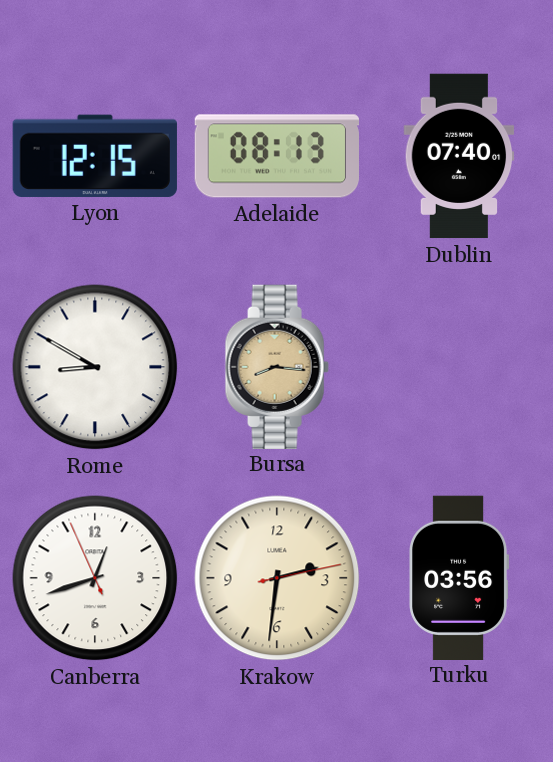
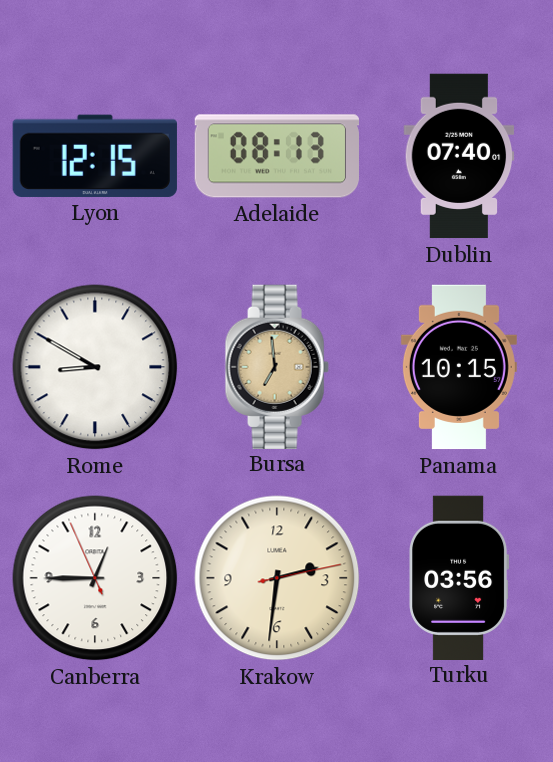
Bursa: 8:16 -> 6:59 (277, 366)
Panama: none -> 10:15 (459, 367)
Canberra: 12:41 -> 12:44 (95, 578)
